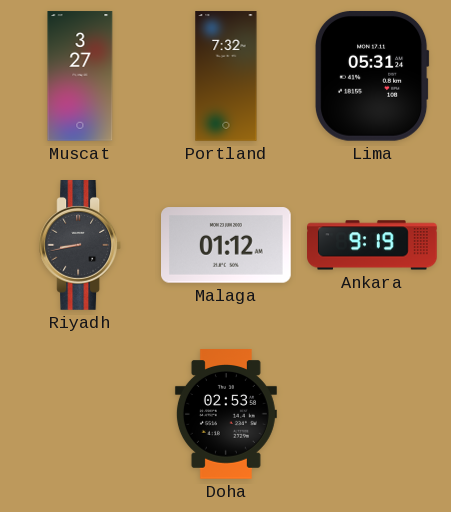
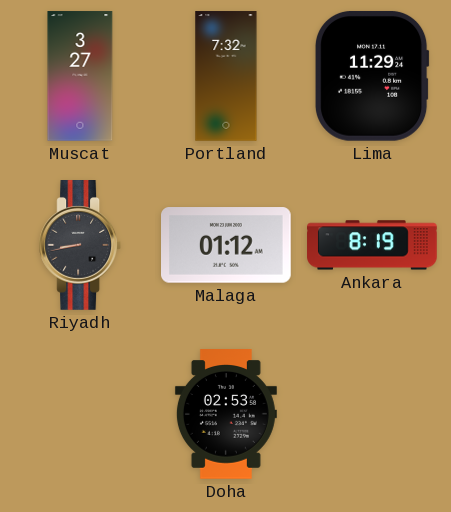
Lima: 05:31 -> 11:29 (372, 76)
Ankara: 9:19 -> 8:19 (372, 245)
